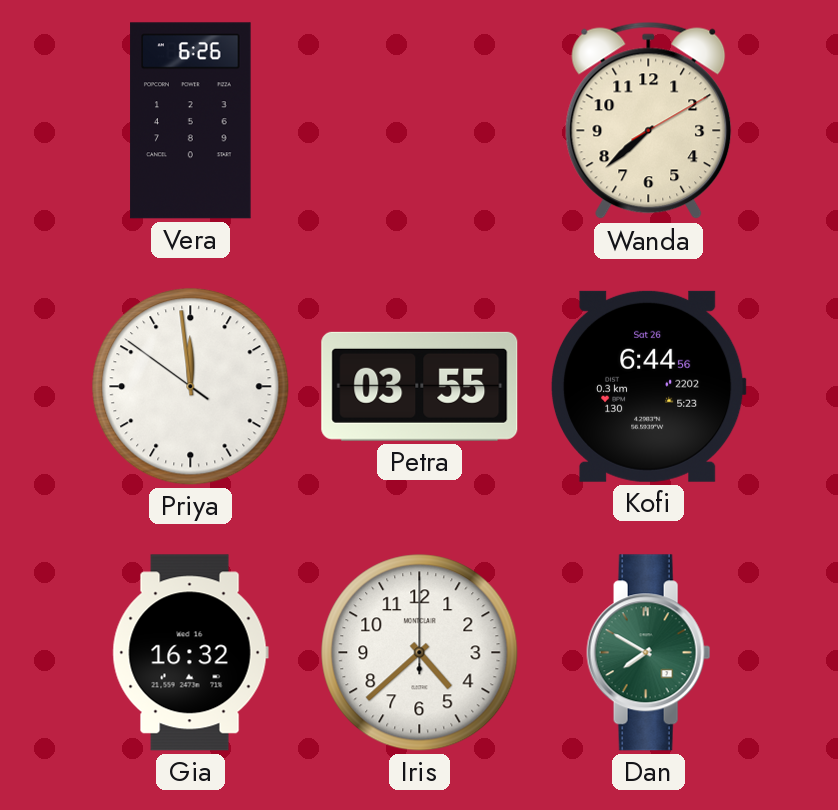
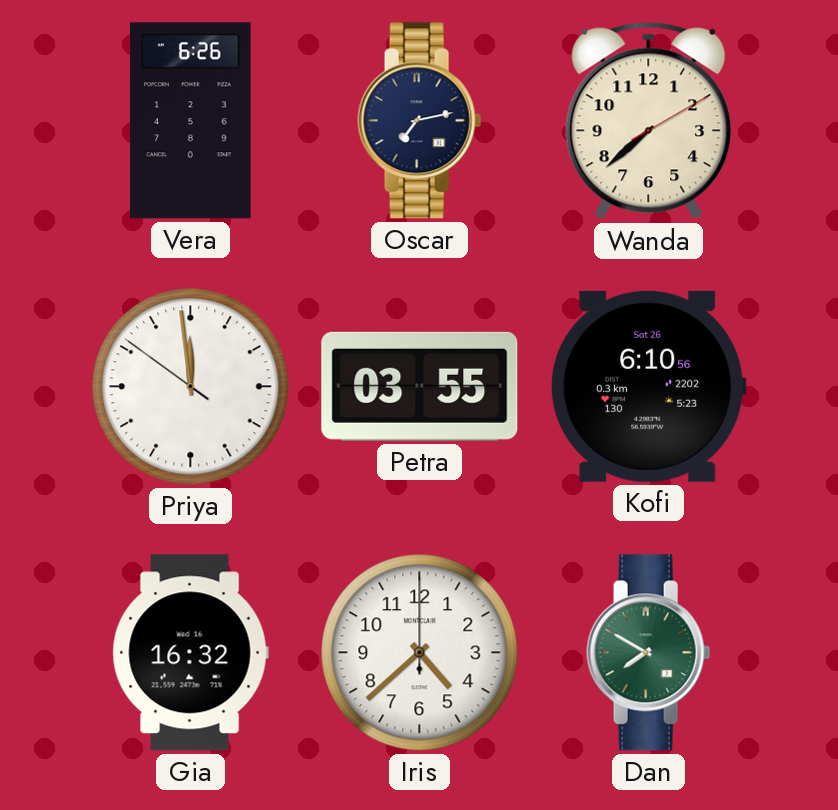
Oscar: none -> 7:13 (420, 121)
Kofi: 6:44 -> 6:10 (648, 386)
